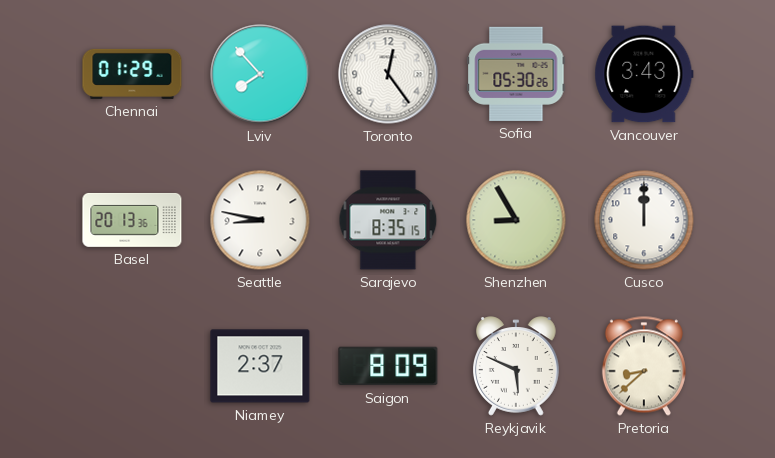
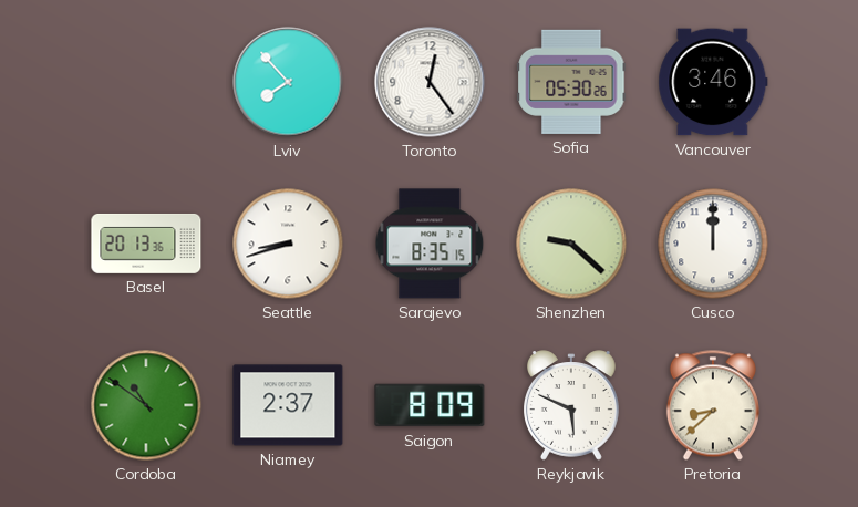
Chennai: 01:29 -> none (132, 74)
Vancouver: 3:43 -> 3:46 (713, 82)
Seattle: 8:47 -> 8:42 (288, 244)
Shenzhen: 8:55 -> 9:22 (571, 244)
Cordoba: none -> 10:51 (146, 405)
